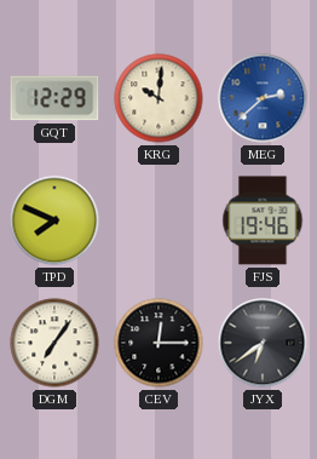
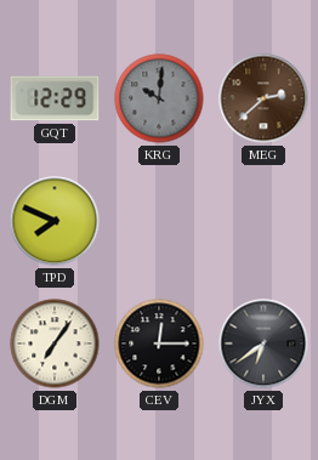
KRG dial: cream -> grey (159, 98)
MEG dial: blue -> brown (263, 98)
FJS: 19:46 -> none (263, 220)
